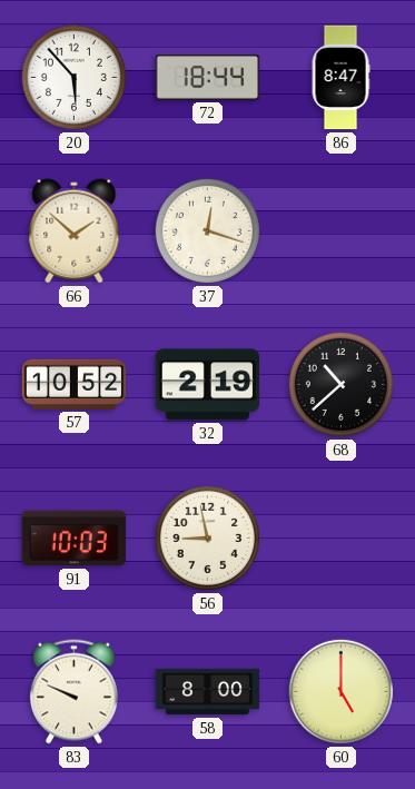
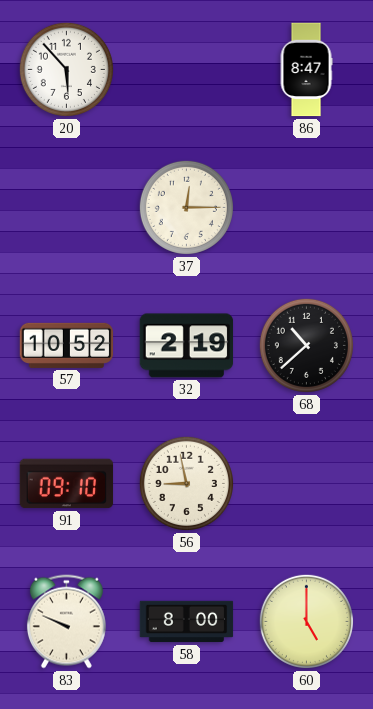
72: 18:44 -> none (208, 77)
66: 1:52 -> none (75, 231)
37: 12:18 -> 12:15 (186, 207)
91: 10:03 -> 09:10 (67, 484)
